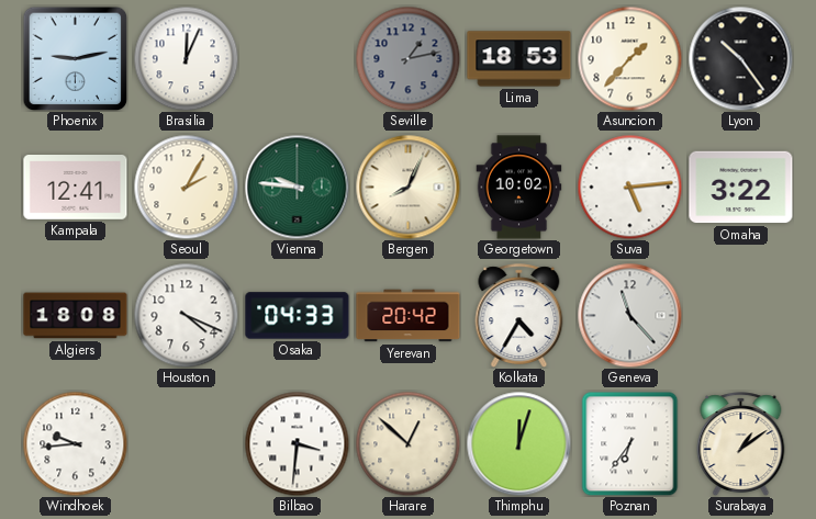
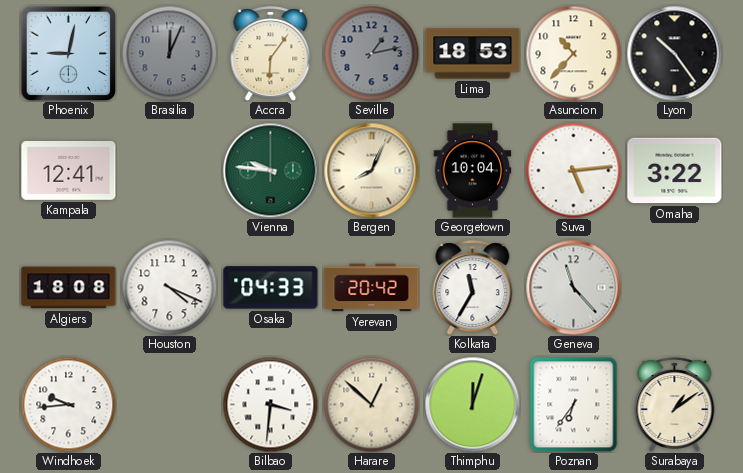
Phoenix: 9:13 -> 9:02 (68, 53)
Brasilia dial: white -> grey (169, 53)
Accra: none -> 6:06 (271, 53)
Asuncion: 1:37 -> 10:37 (573, 53)
Seoul: 2:05 -> none (186, 187)
Georgetown: 10:02 -> 10:04 (473, 171)
Kolkata: 4:35 -> 11:35 (473, 287)
